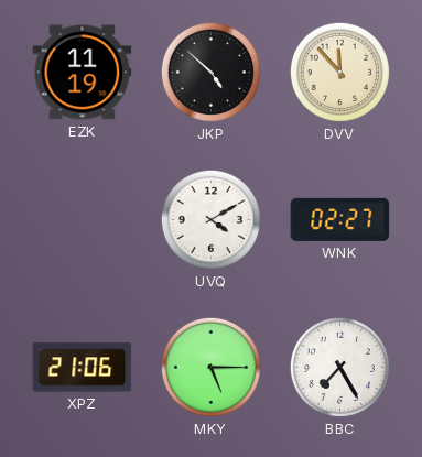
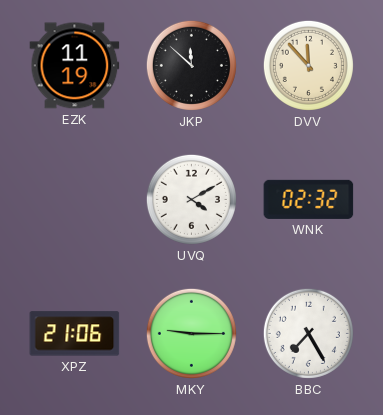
JKP: 4:52 -> 11:52 (191, 65)
WNK: 02:27 -> 02:32 (309, 199)
MKY: 5:15 -> 9:15 (191, 333)
